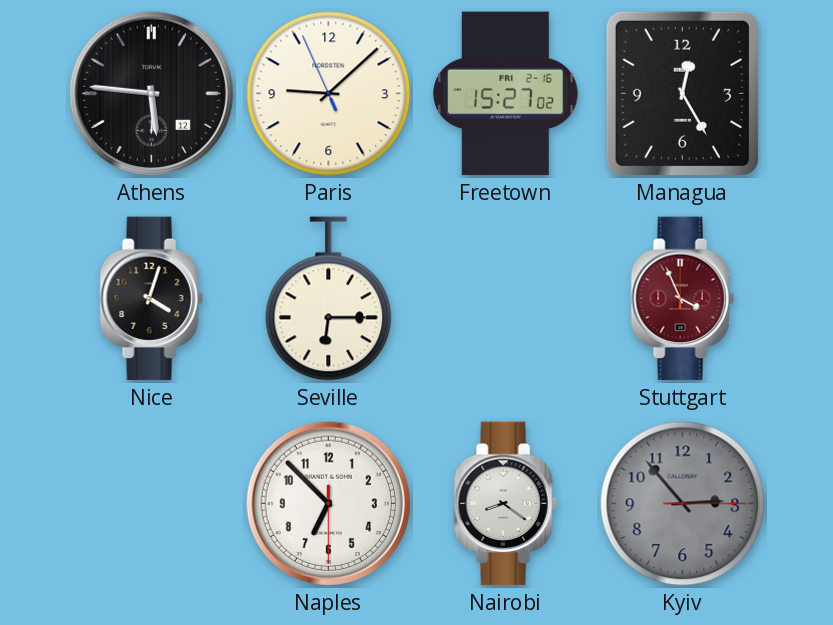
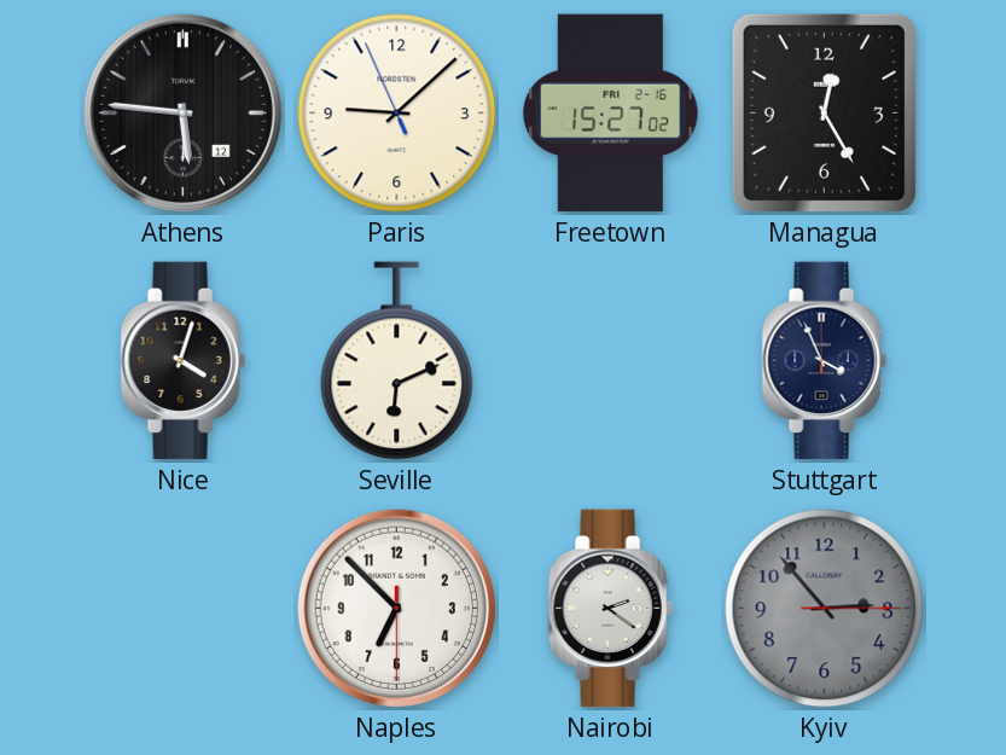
Seville: 6:15 -> 6:11 (397, 361)
Stuttgart dial: burgundy -> navy (824, 361)
Nairobi: 8:21 -> 2:21 (610, 609)
